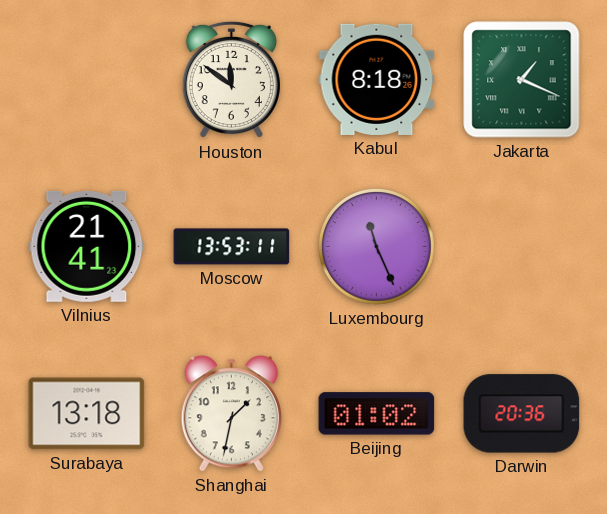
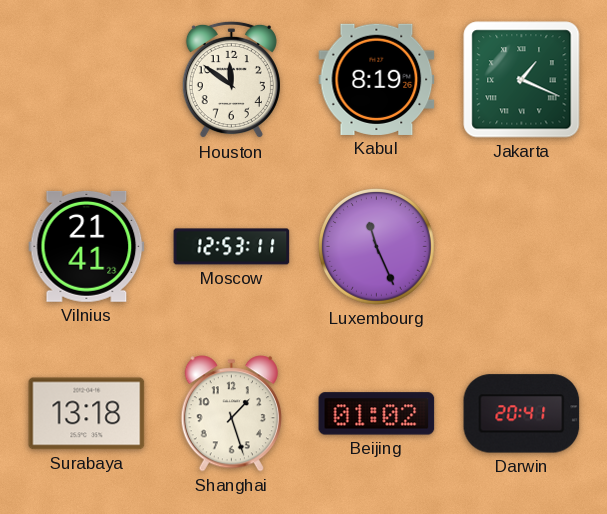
Kabul: 8:18 -> 8:19 (377, 79)
Moscow: 13:53 -> 12:53 (232, 247)
Shanghai: 1:32 -> 1:27 (231, 414)
Darwin: 20:36 -> 20:41 (522, 414)
